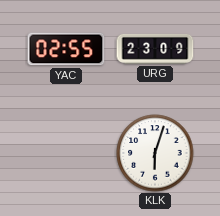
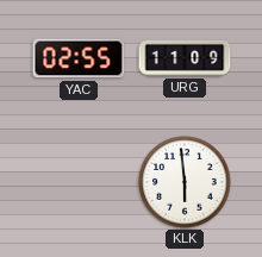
URG: 23:09 -> 11:09 (185, 58)
KLK: 6:03 -> 5:59 (185, 182)
